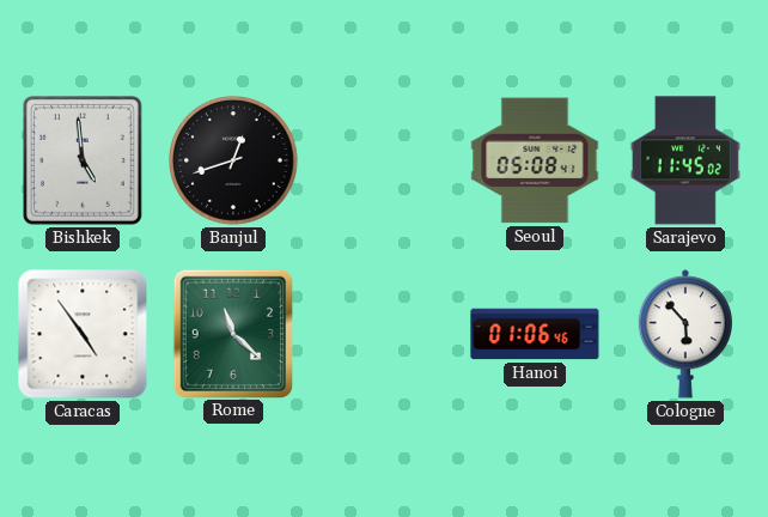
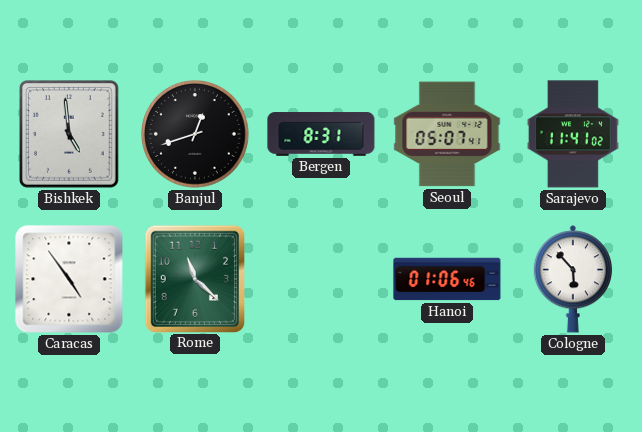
Bergen: none -> 8:31 (321, 134)
Seoul: 05:08 -> 05:07 (447, 134)
Sarajevo: 11:45 -> 11:41 (573, 134)
